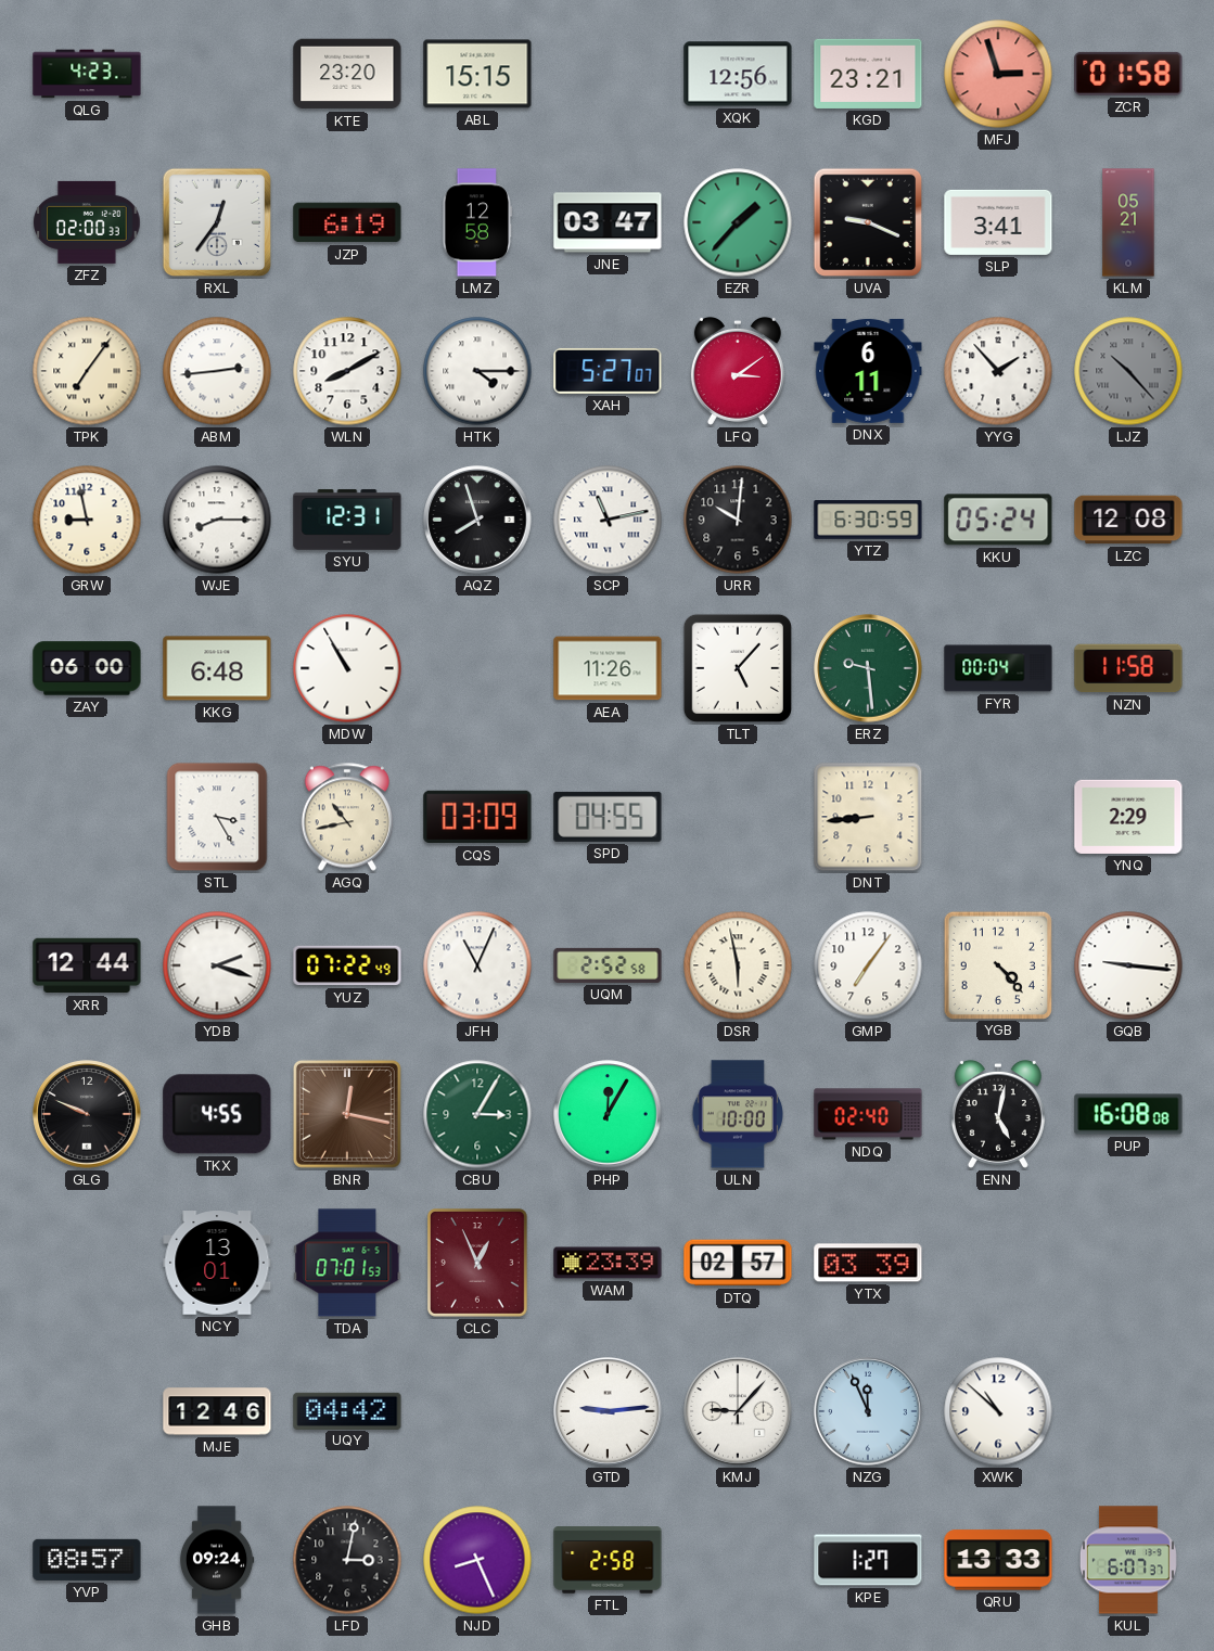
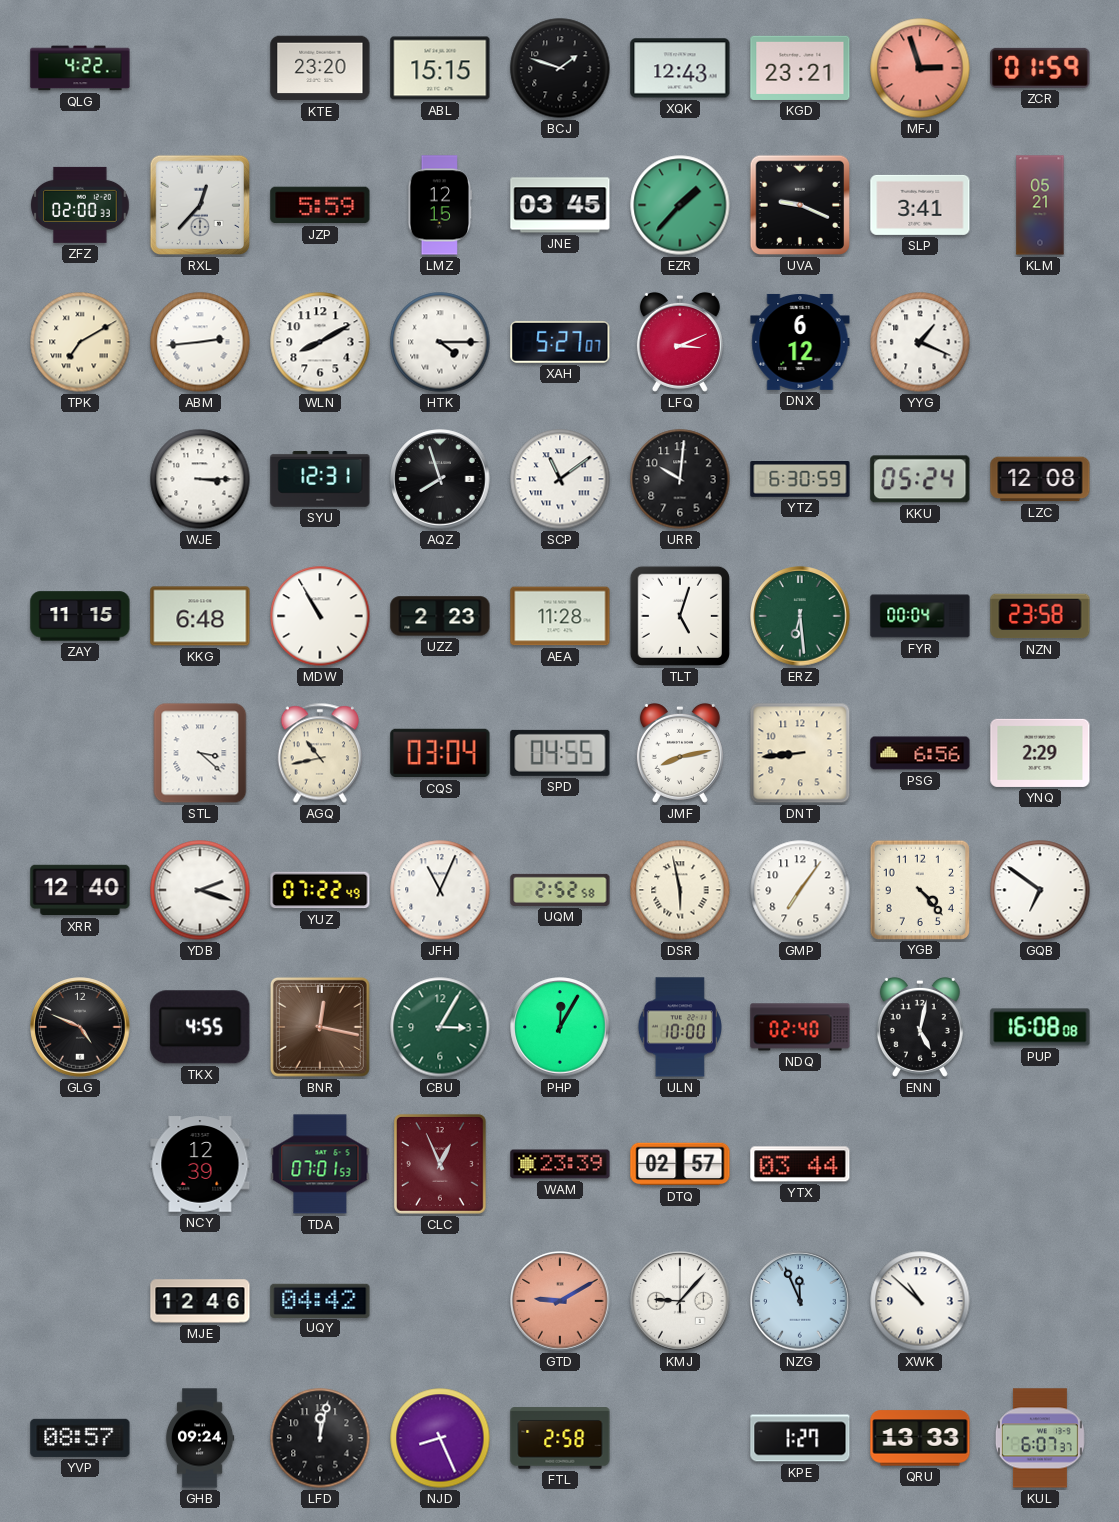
QLG: 4:23 -> 4:22 (80, 68)
BCJ: none -> 1:48 (560, 68)
XQK: 12:56 -> 12:43 (680, 68)
ZCR: 01:58 -> 01:59 (1040, 68)
RXL: 12:36 -> 12:37 (200, 205)
JZP: 6:19 -> 5:59 (320, 205)
LMZ: 12:58 -> 12:15 (440, 205)
JNE: 03:47 -> 03:45 (560, 205)
TPK: 7:06 -> 7:10 (80, 342)
LFQ: 3:09 -> 3:11 (680, 342)
DNX: 6:11 -> 6:12 (800, 342)
YYG: 1:53 -> 1:19 (920, 342)
LJZ: 10:23 -> none (1128, 371)
GRW: 8:58 -> none (87, 520)
WJE: 8:15 -> 3:15 (200, 479)
SCP: 11:13 -> 11:09 (560, 479)
ZAY: 06:00 -> 11:15 (80, 616)
UZZ: none -> 2:23 (440, 616)
AEA: 11:26 -> 11:28 (560, 616)
TLT: 5:07 -> 5:03 (680, 616)
ERZ: 9:29 -> 6:29 (800, 616)
NZN: 11:58 -> 23:58 (1040, 616)
STL: 3:25 -> 3:22 (200, 753)
CQS: 03:09 -> 03:04 (440, 753)
JMF: none -> 8:13 (680, 753)
PSG: none -> 6:56 (920, 753)
XRR: 12:44 -> 12:40 (80, 890)
GQB: 9:16 -> 6:51 (1040, 890)
GLG: 9:49 -> 4:49 (80, 1027)
NCY: 13:01 -> 12:39 (200, 1164)
YTX: 03:39 -> 03:44 (800, 1164)
GTD: 9:14 -> 9:10 (560, 1301)
GTD dial: white -> salmon (560, 1301)
LFD: 3:02 -> 12:02 (320, 1438)
